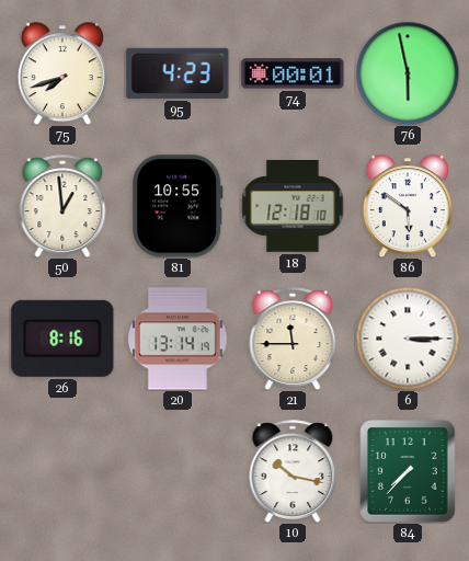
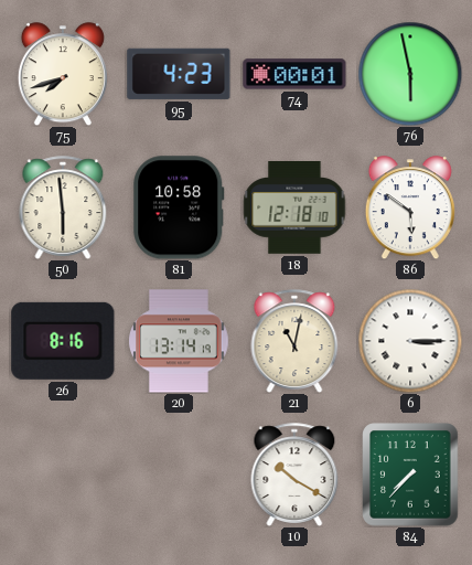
50: 12:59 -> 5:59 (63, 207)
81: 10:55 -> 10:58 (179, 207)
21: 11:45 -> 11:02 (294, 341)
10: 10:17 -> 10:20 (294, 475)
